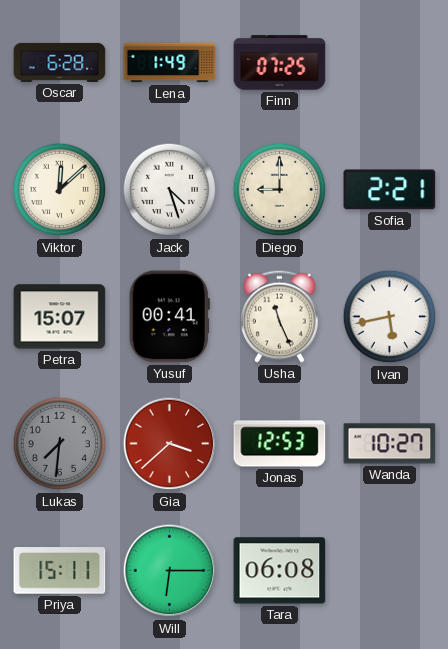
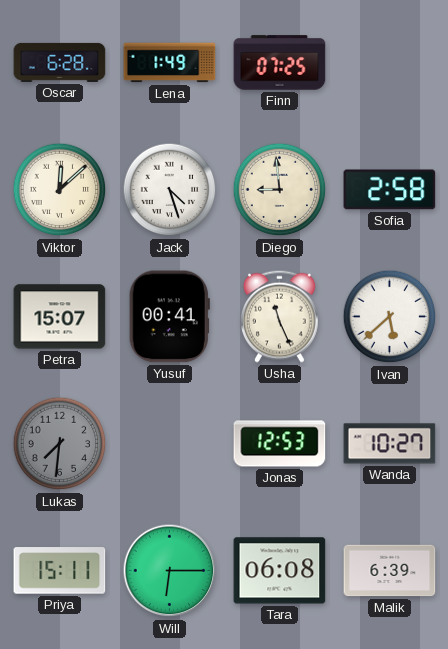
Diego: 9:00 -> 8:59 (280, 190)
Sofia: 2:21 -> 2:58 (390, 190)
Ivan: 5:43 -> 5:38 (390, 317)
Gia: 3:38 -> none (170, 444)
Malik: none -> 6:39 (390, 571)
